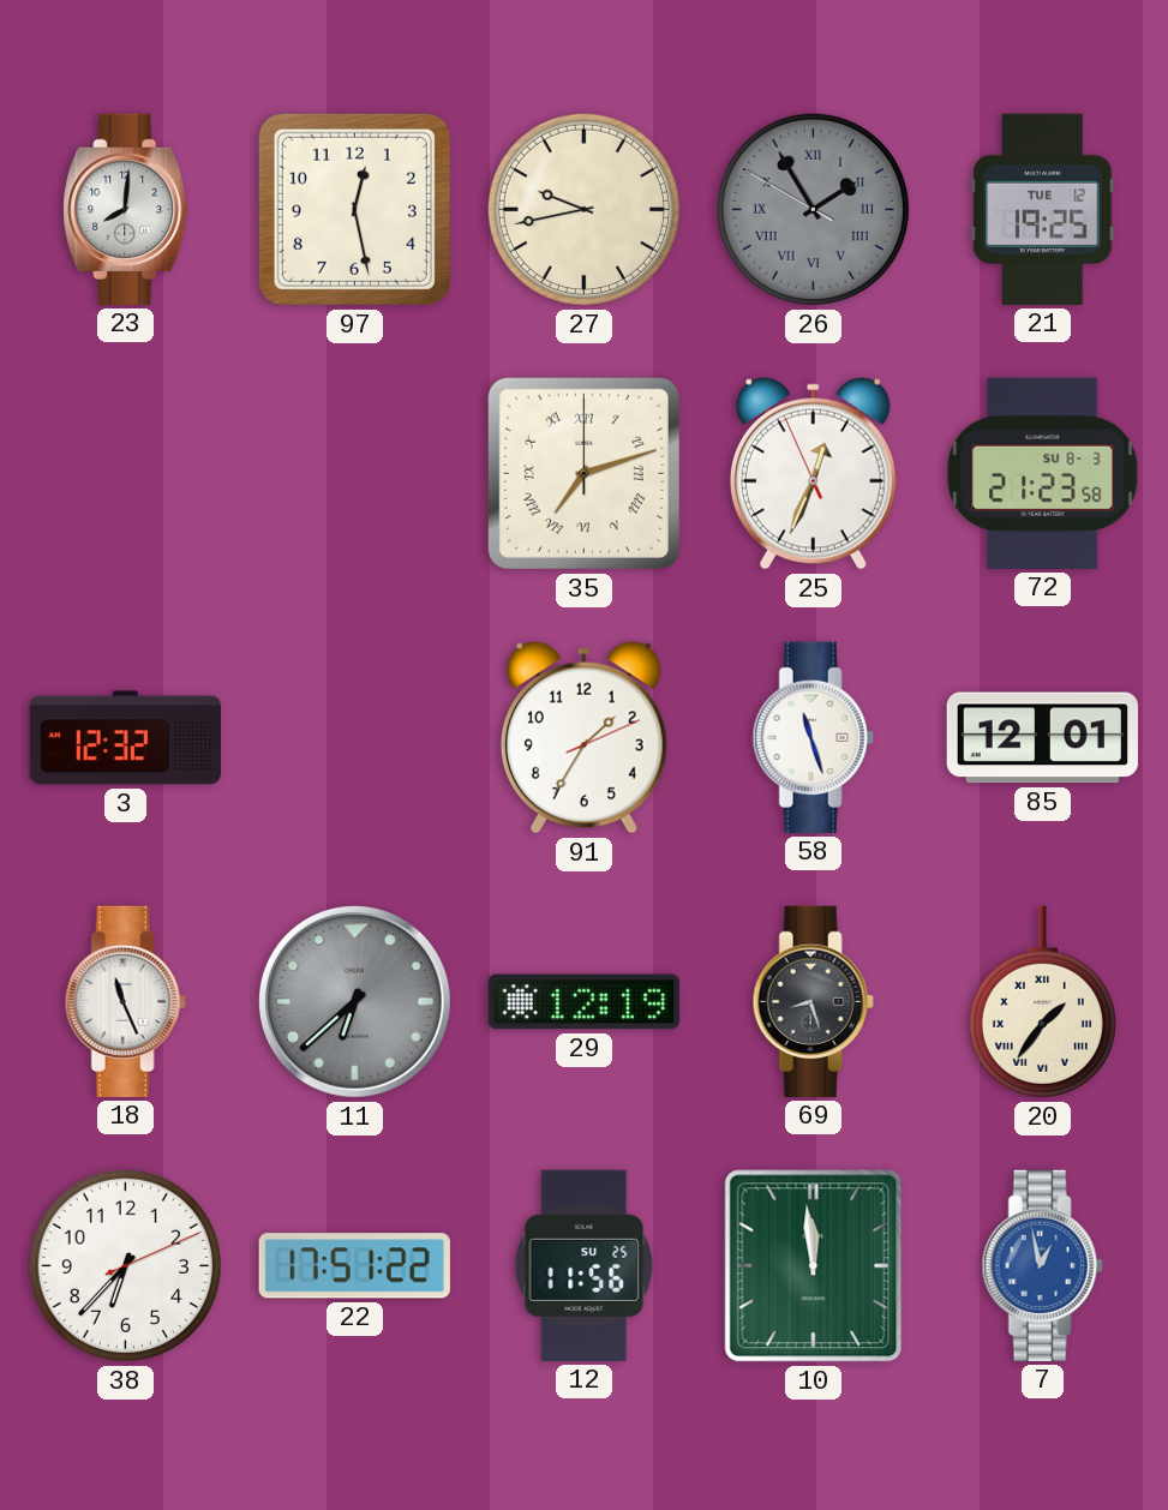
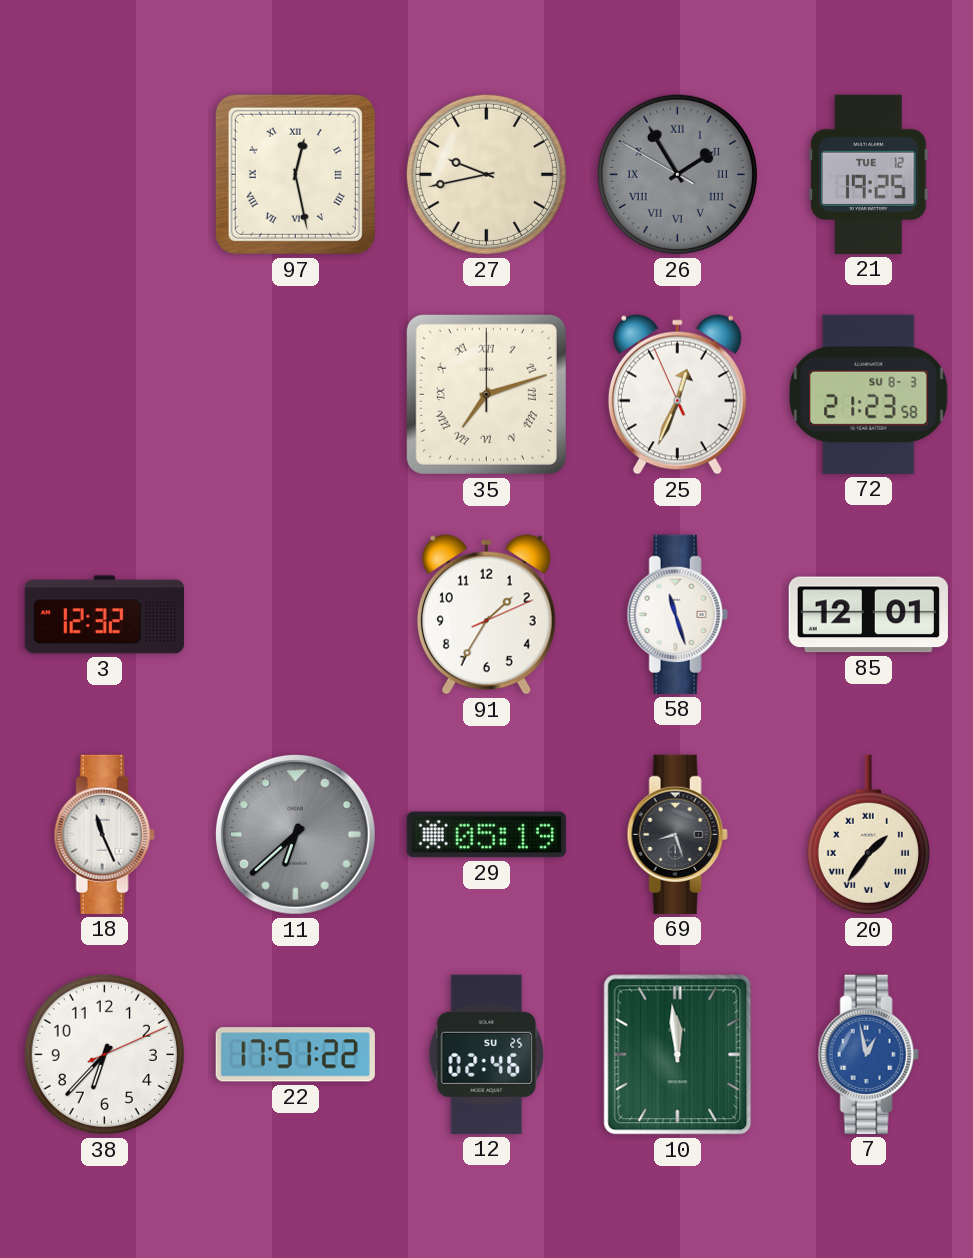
23: 8:01 -> none (126, 209)
97 numerals: Arabic -> Roman (295, 174)
29: 12:19 -> 05:19 (486, 835)
12: 11:56 -> 02:46 (487, 1054)
